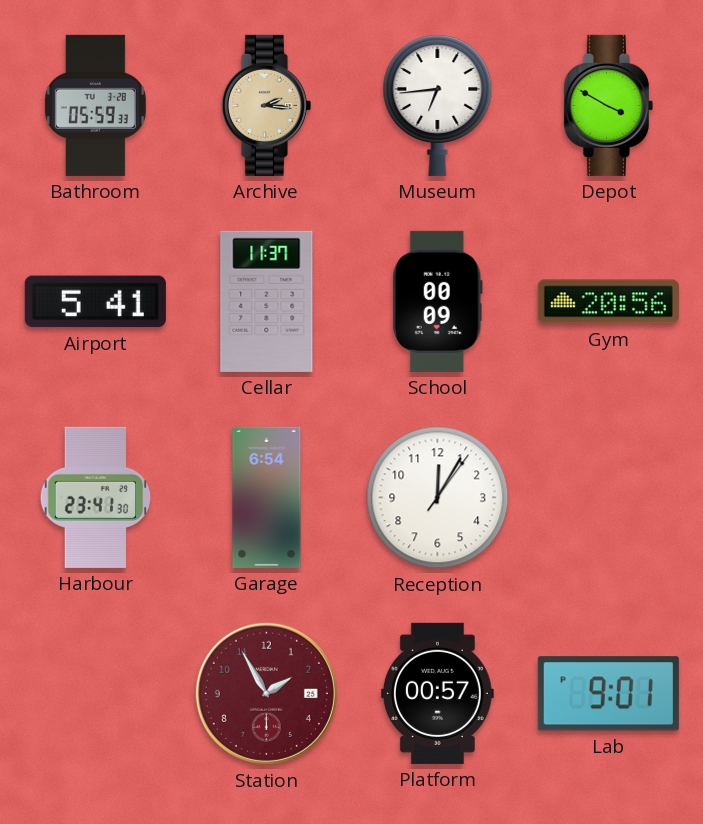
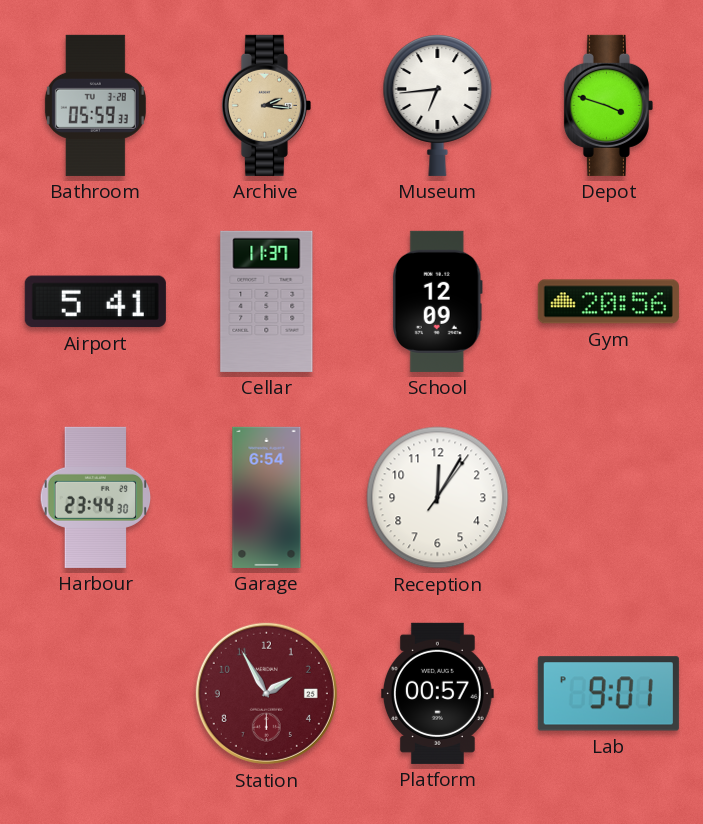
Depot: 3:50 -> 3:48 (608, 105)
School: 00:09 -> 12:09 (437, 301)
Harbour: 23:41 -> 23:44 (96, 497)
